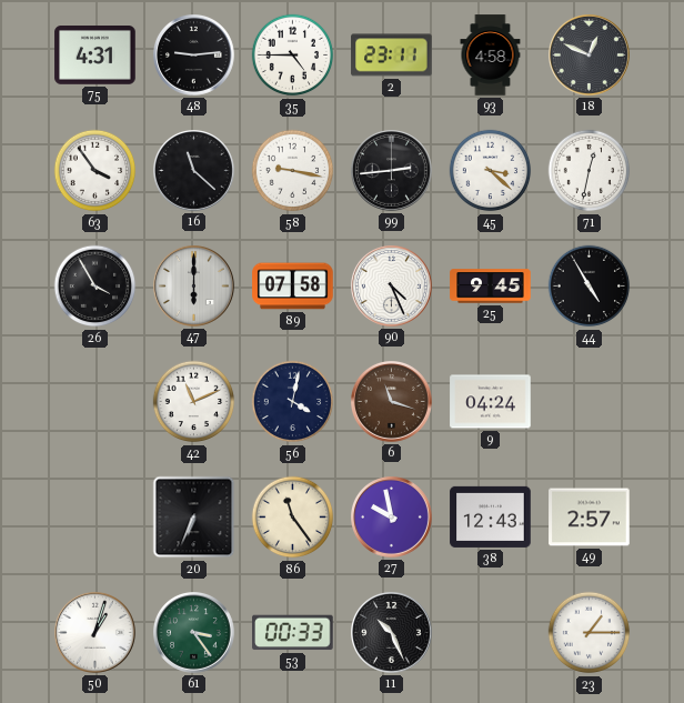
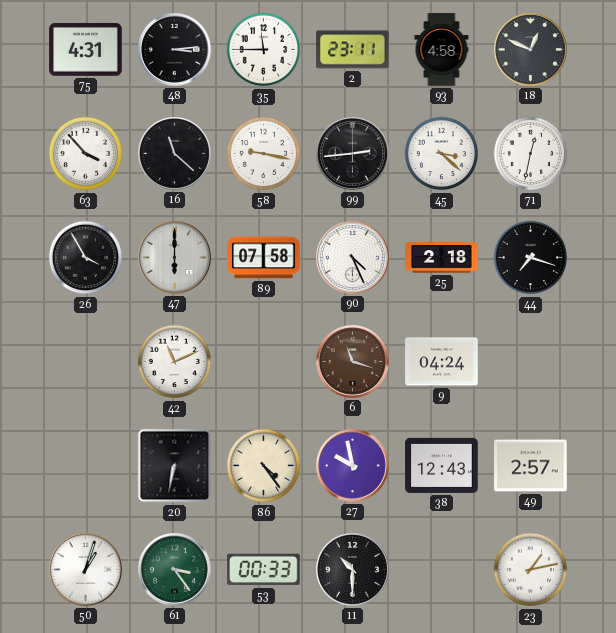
48: 9:14 -> 3:14 (175, 50)
35: 4:45 -> 11:45 (264, 50)
63: 3:54 -> 3:53 (86, 154)
25: 9:45 -> 2:18 (442, 258)
44: 4:55 -> 7:18 (531, 258)
56: 4:02 -> none (293, 402)
20: 6:34 -> 6:32 (175, 466)
86: 11:24 -> 4:24 (264, 466)
11: 10:26 -> 10:30 (353, 570)
23: 1:15 -> 1:13 (531, 570)
